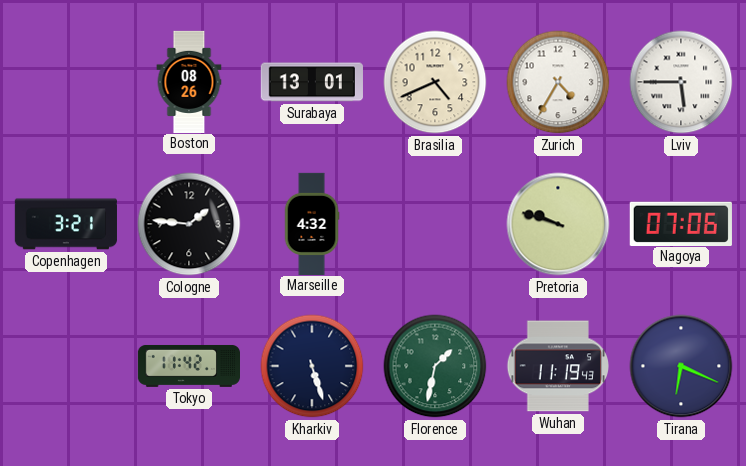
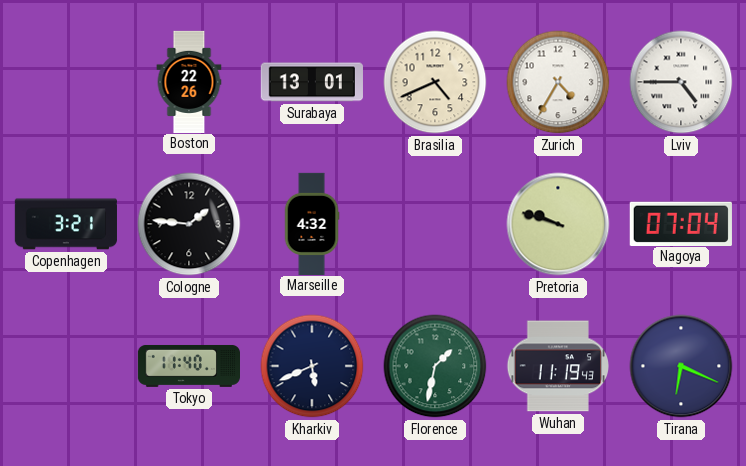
Boston: 08:26 -> 22:26 (189, 81)
Lviv: 5:45 -> 4:45 (681, 82)
Nagoya: 07:06 -> 07:04 (681, 223)
Tokyo: 11:42 -> 11:40 (188, 366)
Kharkiv: 5:27 -> 5:41 (312, 366)
